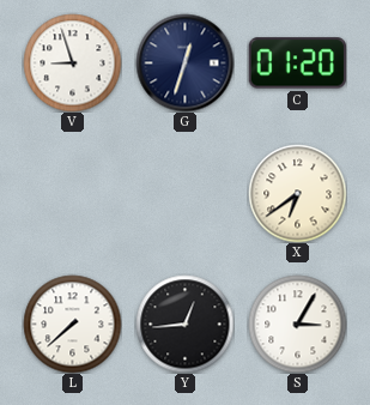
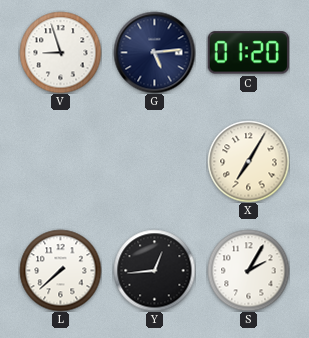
G: 12:33 -> 5:14 (154, 52)
X: 6:39 -> 7:05 (248, 161)
S: 3:05 -> 2:05 (248, 270)
